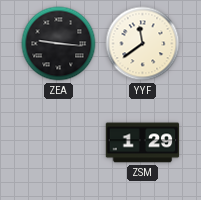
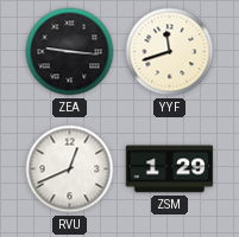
YYF: 11:39 -> 11:42 (170, 52)
RVU: none -> 12:41 (70, 169)
